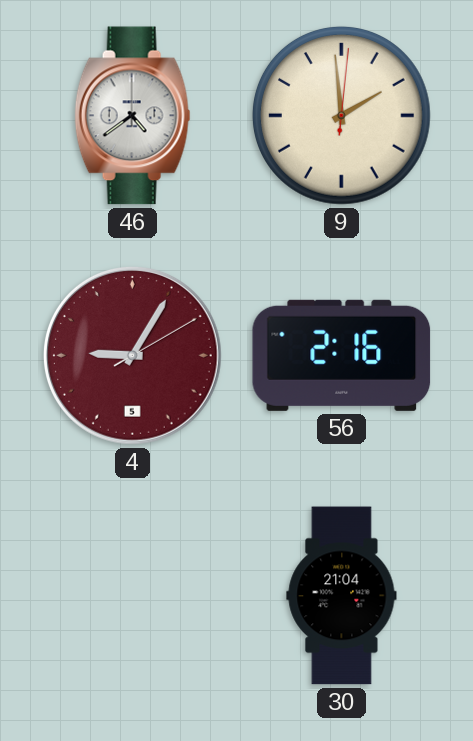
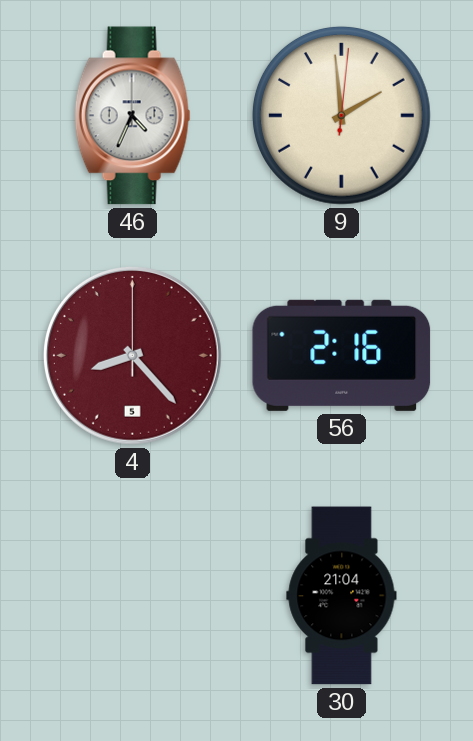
46: 4:39 -> 4:34 (132, 116)
4: 9:05 -> 8:23 (132, 355)
